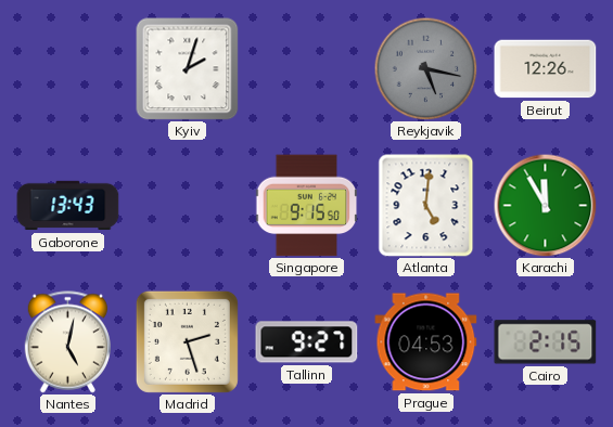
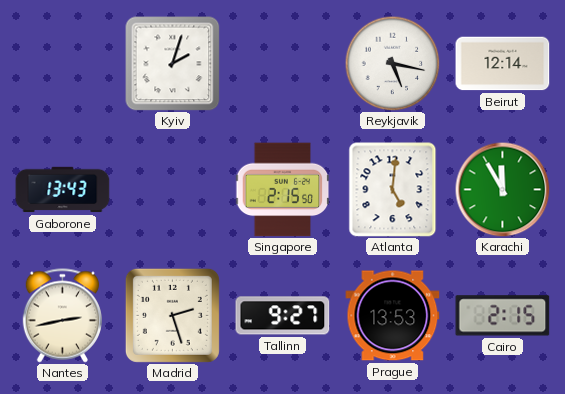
Reykjavik dial: grey -> white (392, 63)
Beirut: 12:26 -> 12:14 (503, 64)
Singapore: 9:15 -> 2:15 (282, 190)
Nantes: 5:02 -> 2:43 (62, 316)
Prague: 04:53 -> 13:53 (393, 316)
